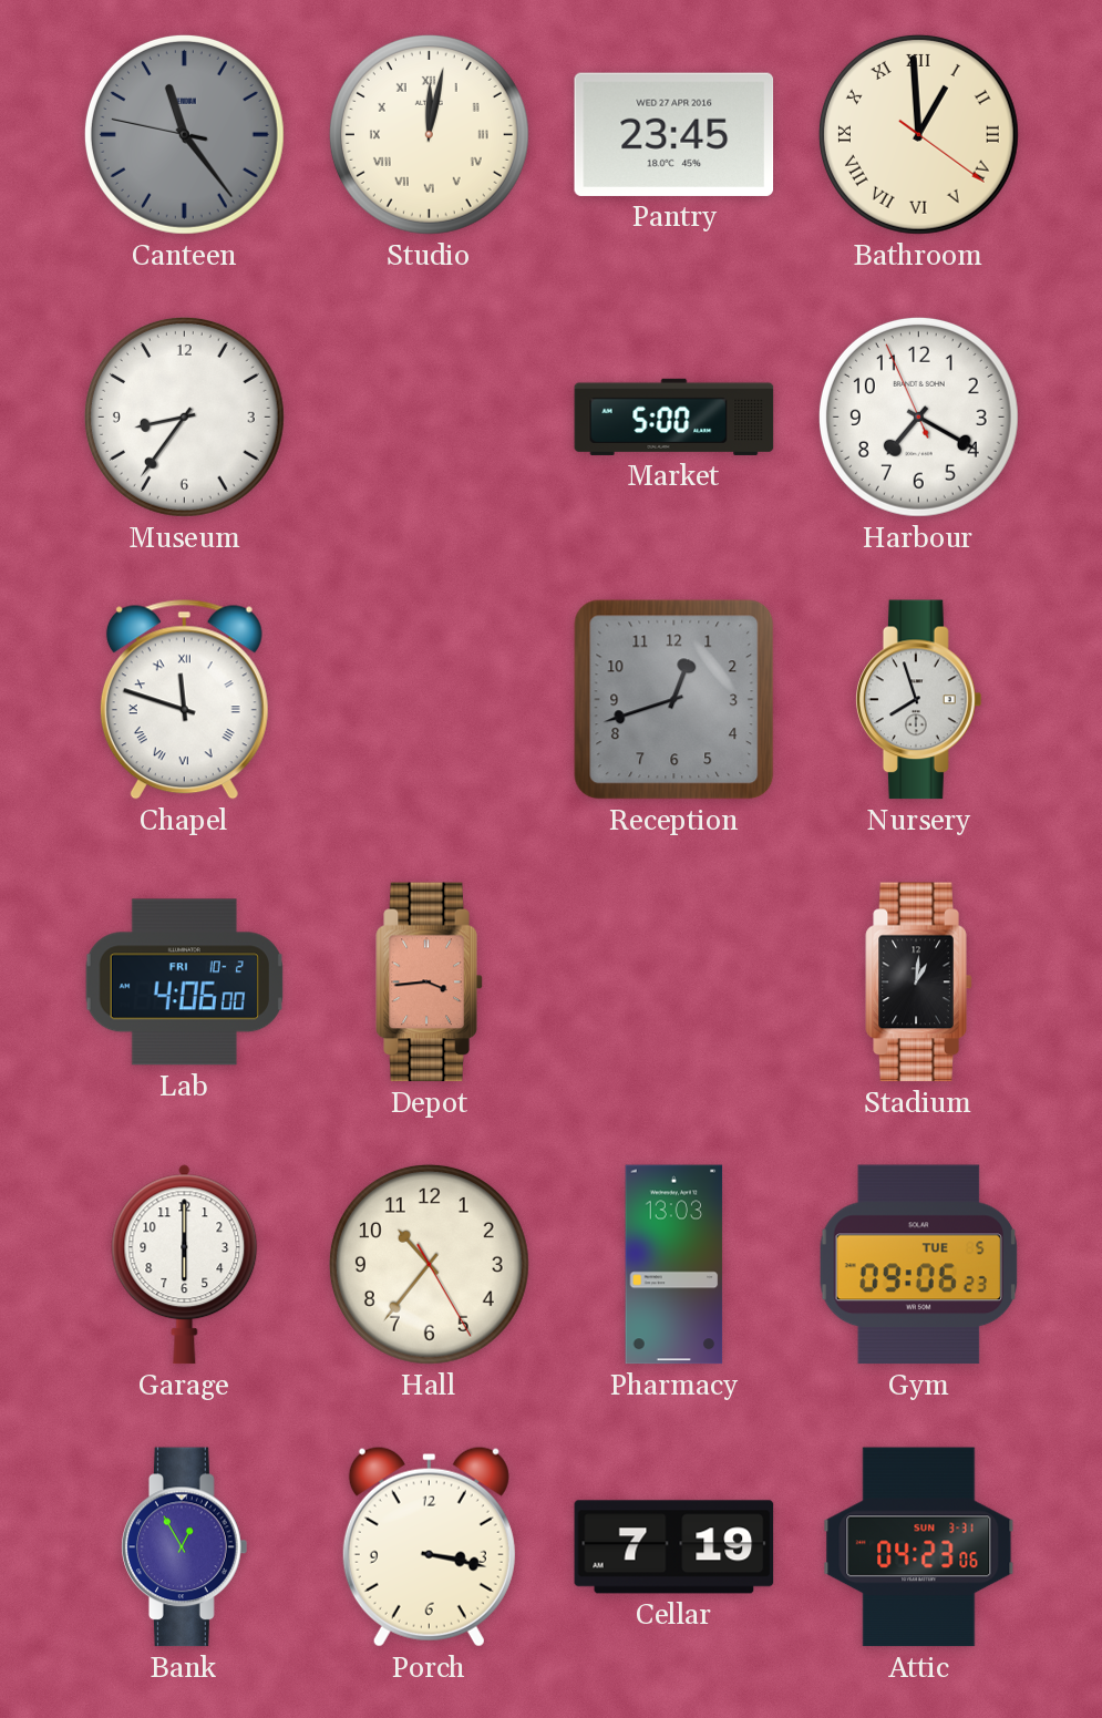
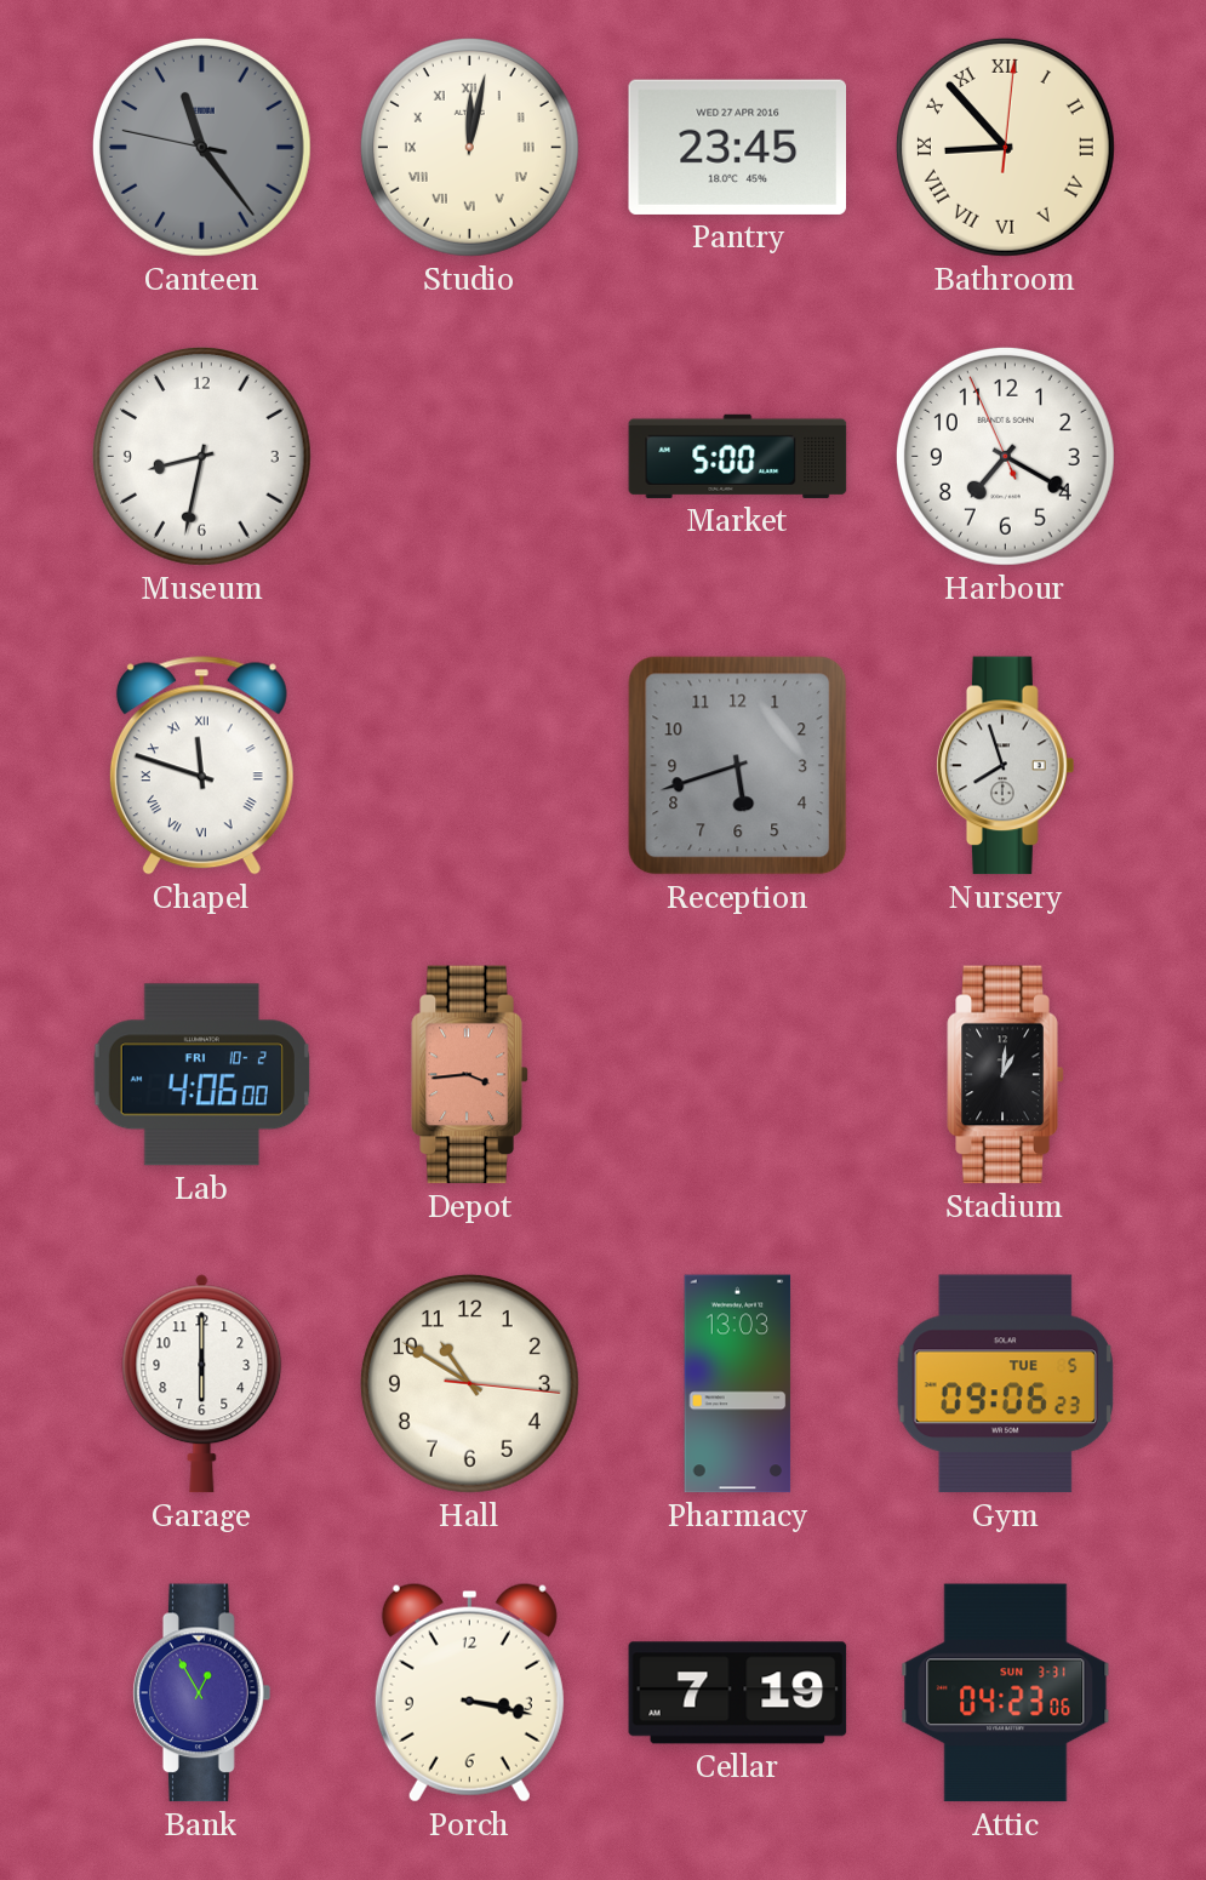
Bathroom: 12:59 -> 8:53 (1005, 147)
Museum: 8:36 -> 8:32 (201, 456)
Reception: 12:42 -> 5:42 (738, 766)
Hall: 10:36 -> 10:50 (469, 1383)
